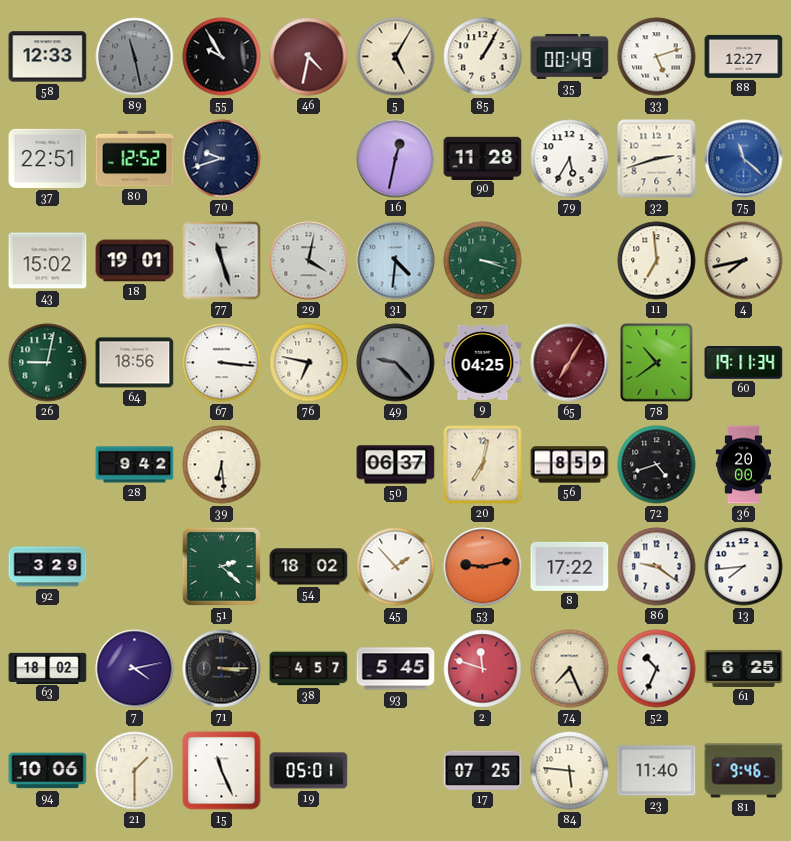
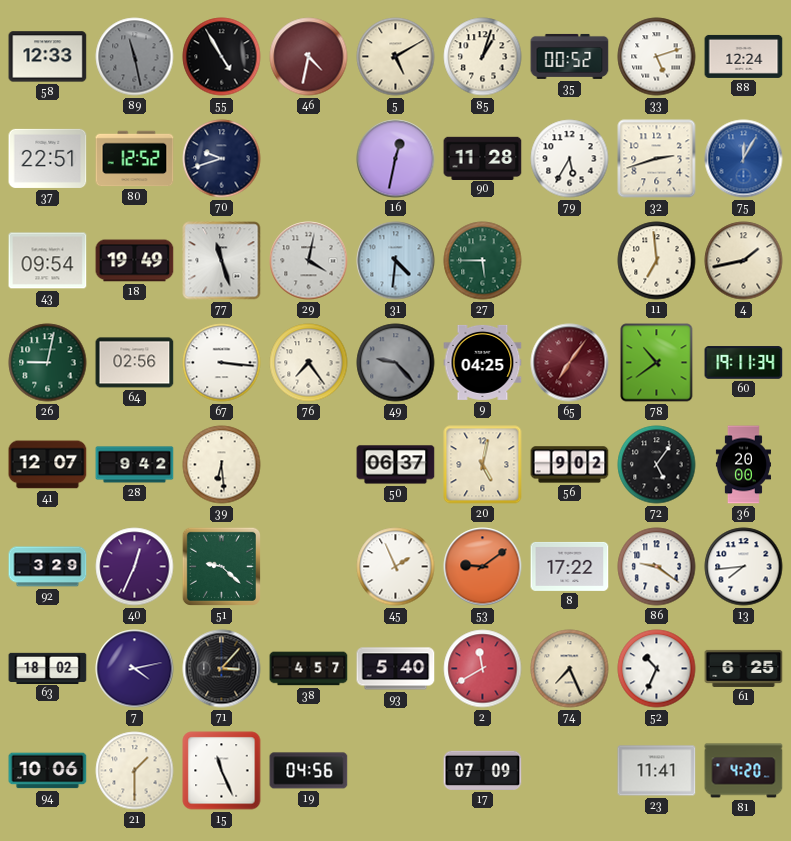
55: 9:55 -> 4:55 (222, 57)
5: 5:05 -> 5:10 (396, 57)
85: 1:05 -> 1:03 (483, 57)
35: 00:49 -> 00:52 (570, 56)
88: 12:27 -> 12:24 (744, 56)
75: 11:22 -> 12:05 (744, 159)
43: 15:02 -> 09:54 (48, 261)
18: 19:01 -> 19:49 (135, 261)
27: 3:18 -> 5:45 (483, 261)
4: 7:43 -> 1:43 (744, 261)
64: 18:56 -> 02:56 (135, 363)
76: 6:47 -> 7:24 (309, 363)
65: 7:05 -> 7:06 (570, 363)
41: none -> 12:07 (48, 465)
20: 7:02 -> 5:02 (483, 465)
56: 8:59 -> 9:02 (570, 465)
72: 4:42 -> 5:06 (657, 465)
40: none -> 12:34 (135, 567)
51: 2:22 -> 9:22 (221, 566)
54: 18:02 -> none (309, 567)
45: 1:53 -> 1:56 (396, 567)
53: 9:13 -> 9:09 (483, 567)
71: 3:15 -> 3:07 (222, 669)
93: 5:45 -> 5:40 (396, 669)
2: 11:48 -> 11:40 (483, 669)
19: 05:01 -> 04:56 (309, 771)
17: 07:25 -> 07:09 (483, 770)
84: 5:46 -> none (570, 771)
23: 11:40 -> 11:41 (657, 771)
81: 9:46 -> 4:20 (744, 771)
